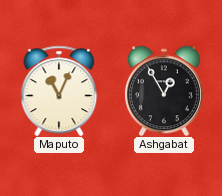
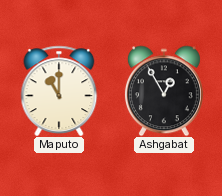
Maputo: 11:04 -> 11:00 (59, 90)
